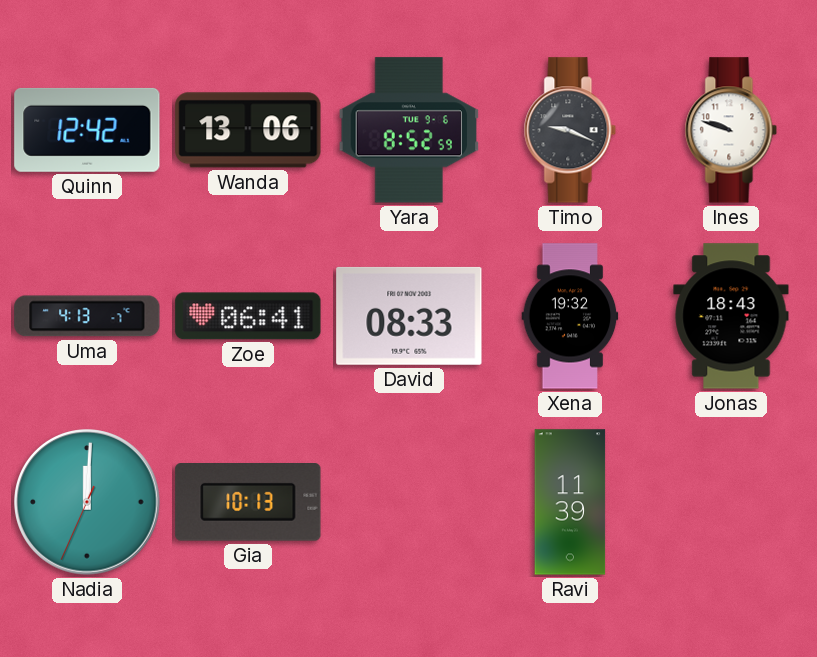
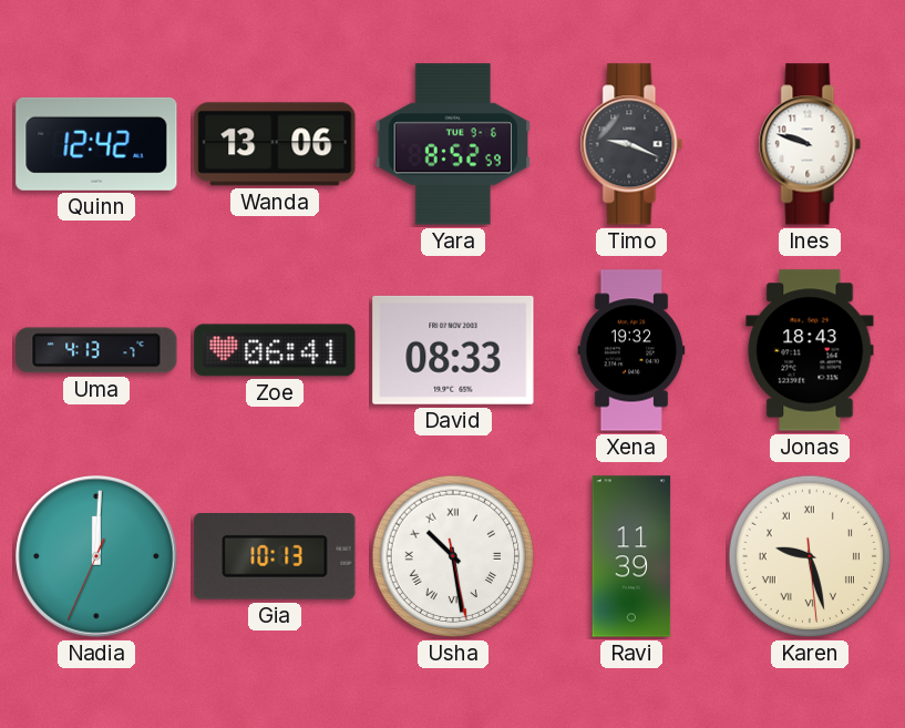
Usha: none -> 10:28 (453, 556)
Karen: none -> 9:27 (810, 556)
